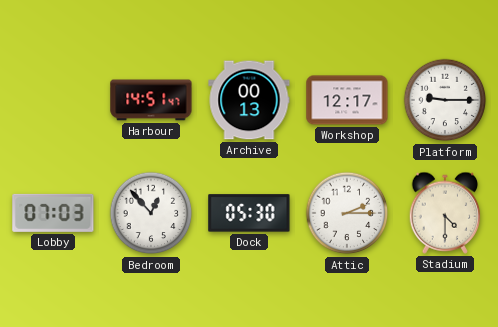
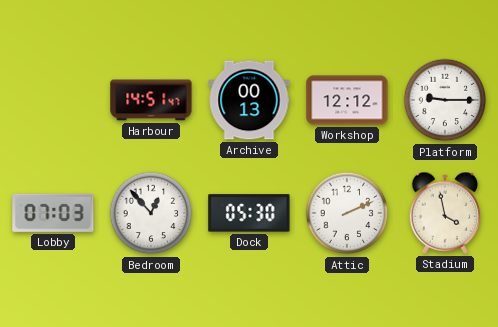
Workshop: 12:17 -> 12:12 (347, 100)
Attic: 2:15 -> 2:11 (347, 213)
Stadium: 4:30 -> 3:58 (445, 213)
